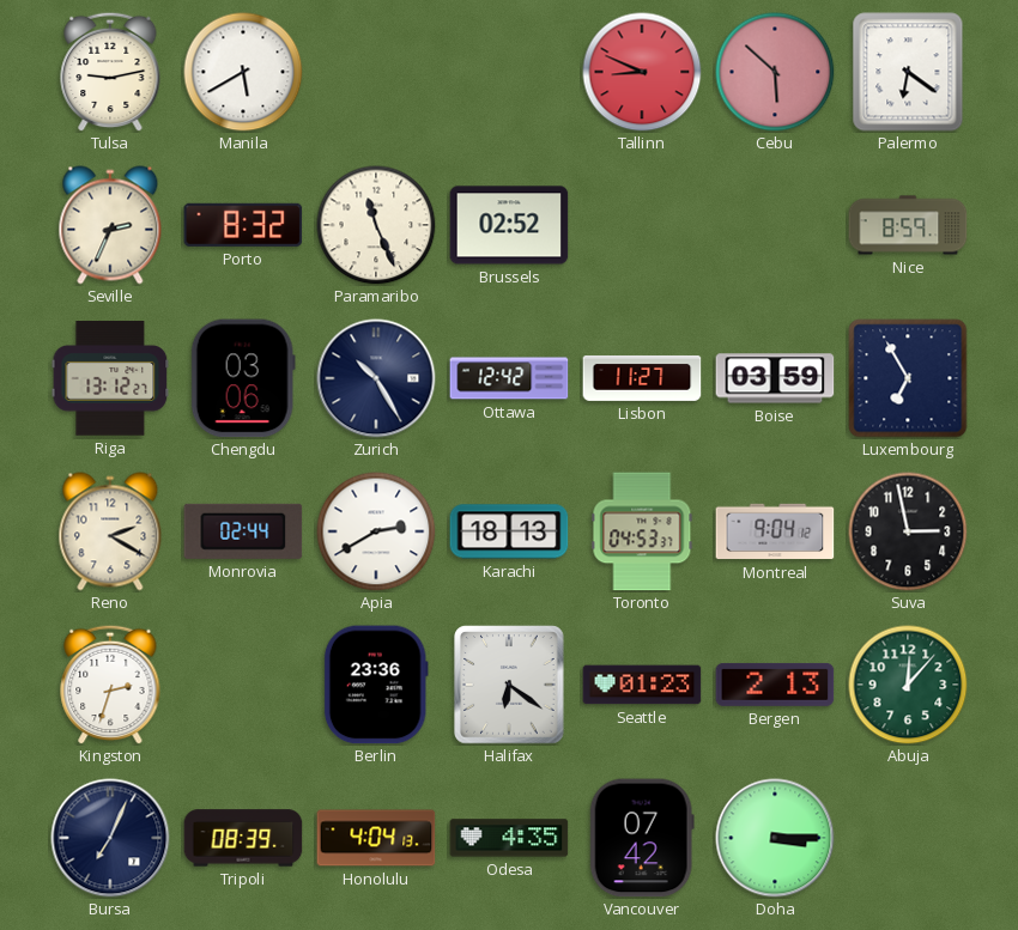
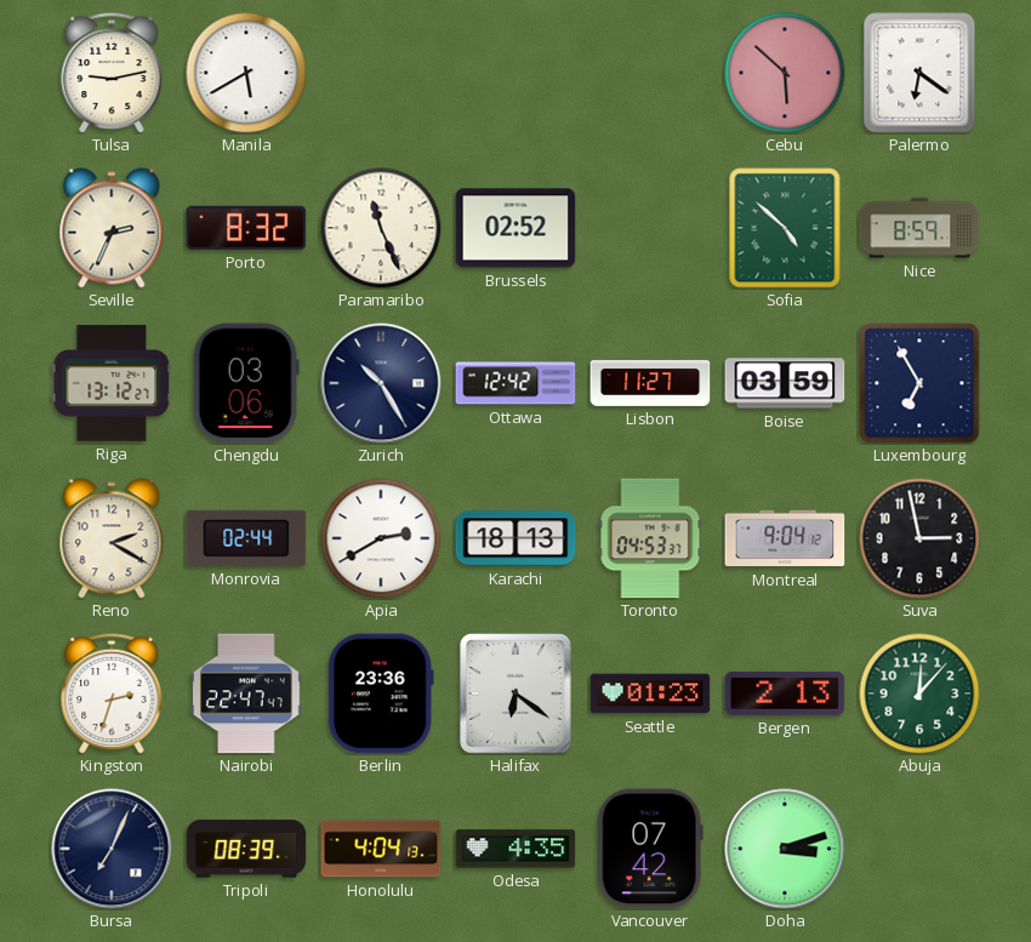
Tallinn: 8:49 -> none (642, 72)
Sofia: none -> 4:52 (785, 228)
Nairobi: none -> 22:47 (246, 693)
Doha: 3:15 -> 3:12 (785, 849)
